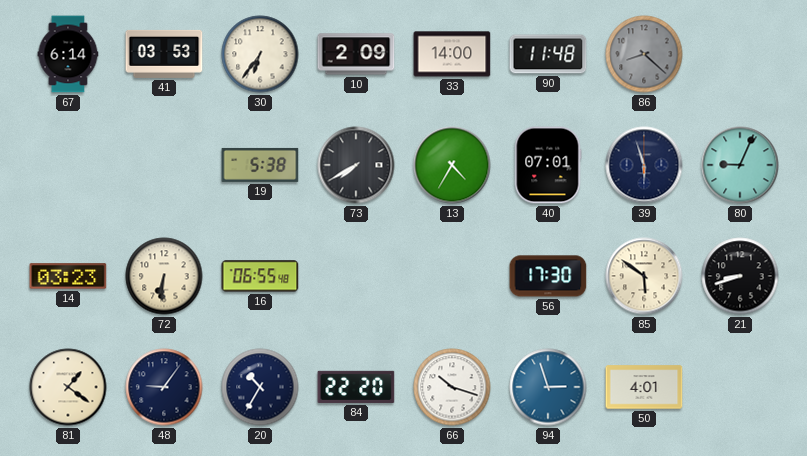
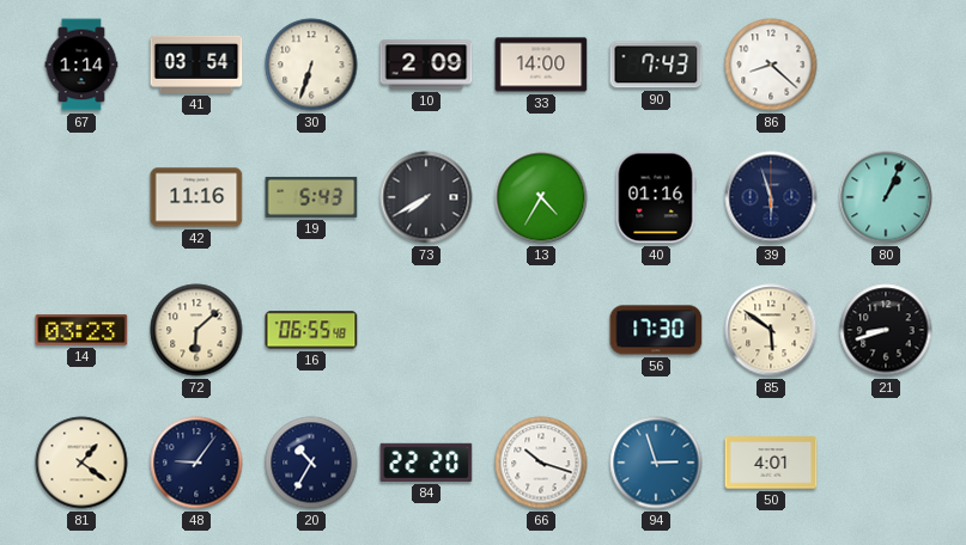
67: 6:14 -> 1:14 (81, 65)
41: 03:53 -> 03:54 (196, 65)
30: 6:36 -> 6:33 (311, 65)
90: 11:48 -> 7:43 (656, 65)
86 dial: grey -> white (771, 65)
42: none -> 11:16 (196, 197)
19: 5:38 -> 5:43 (311, 197)
40: 07:01 -> 01:16 (656, 197)
80: 9:04 -> 1:04 (886, 197)
72: 6:31 -> 6:08 (196, 330)
